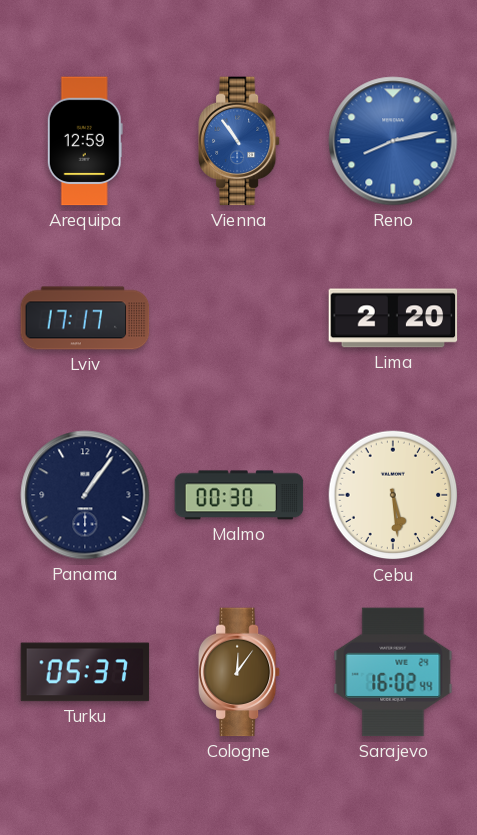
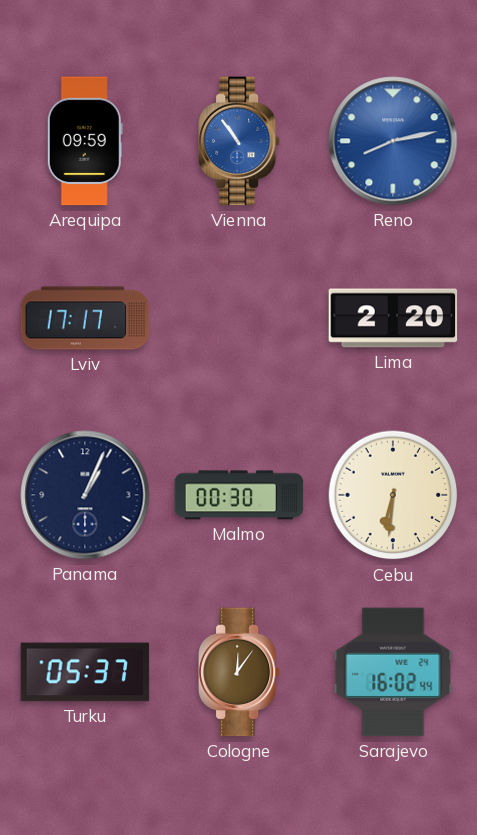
Arequipa: 12:59 -> 09:59 (85, 141)
Panama: 1:06 -> 1:04 (85, 495)
Cebu: 5:29 -> 6:31 (393, 495)
